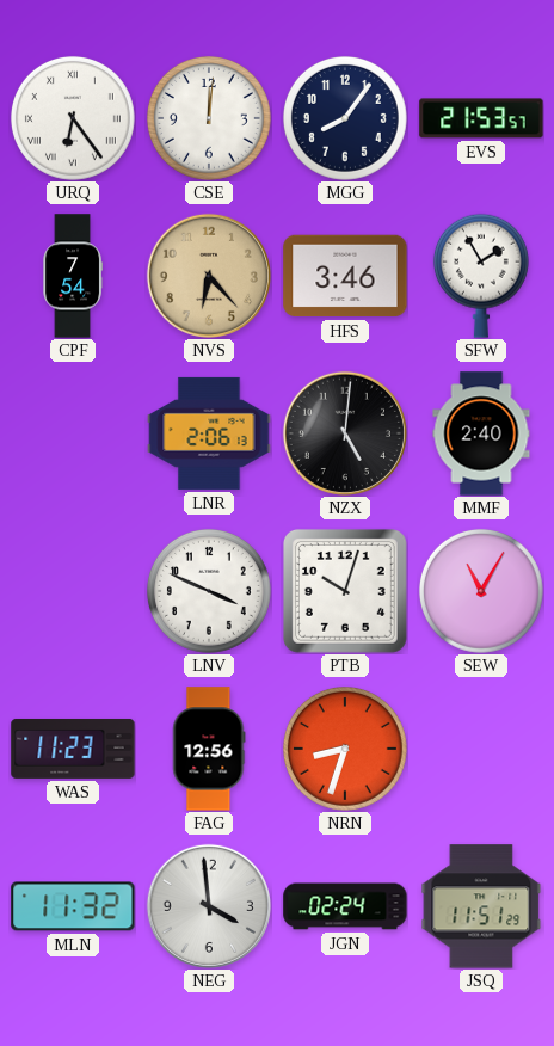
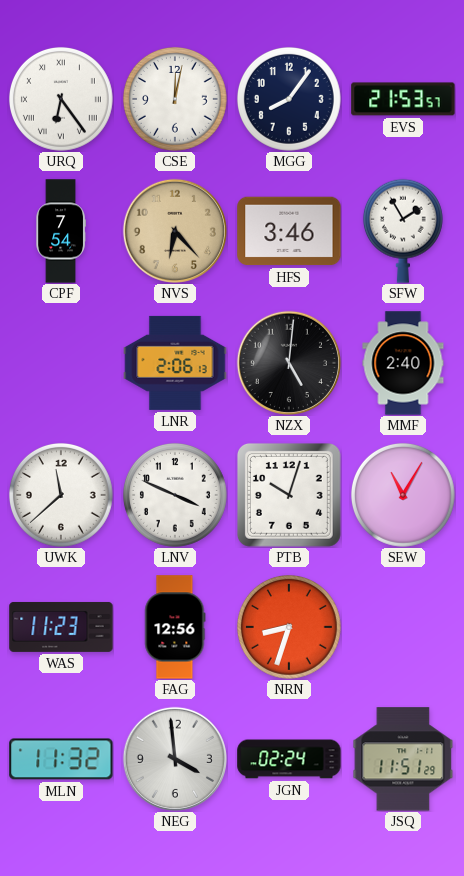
CSE: 12:01 -> 12:02 (175, 99)
UWK: none -> 11:38 (61, 495)
